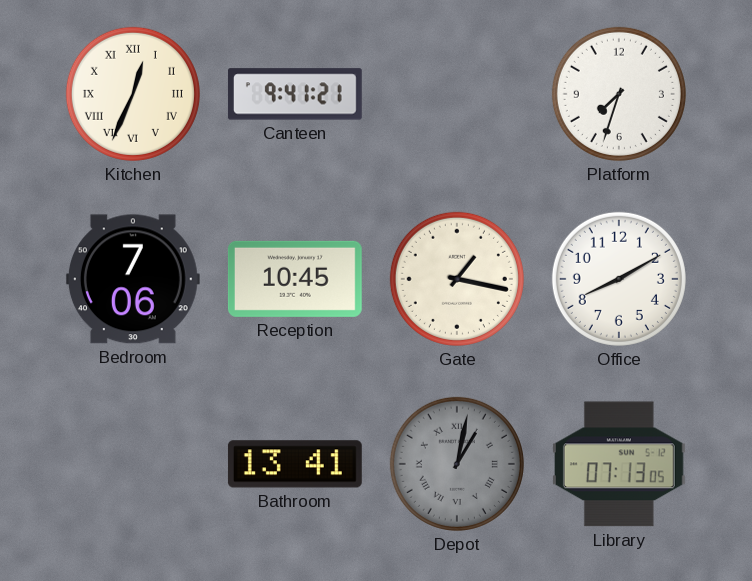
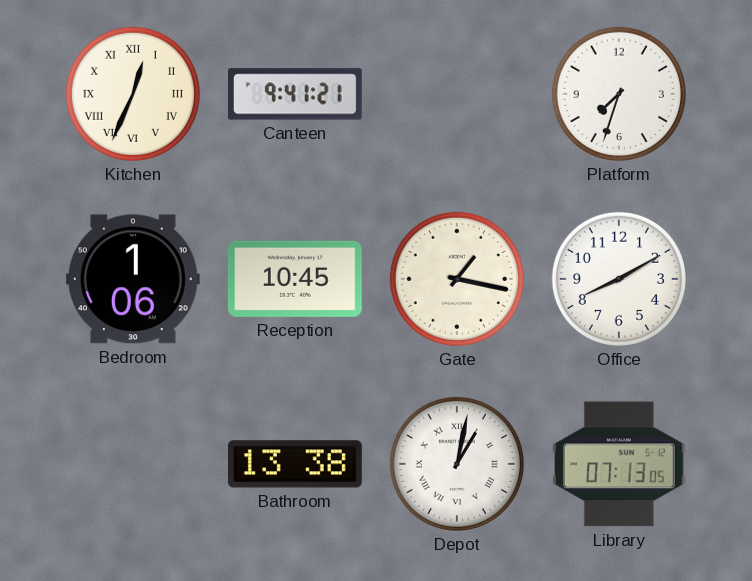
Bedroom: 7:06 -> 1:06 (133, 279)
Bathroom: 13:41 -> 13:38 (295, 464)
Depot dial: grey -> white (457, 464)
